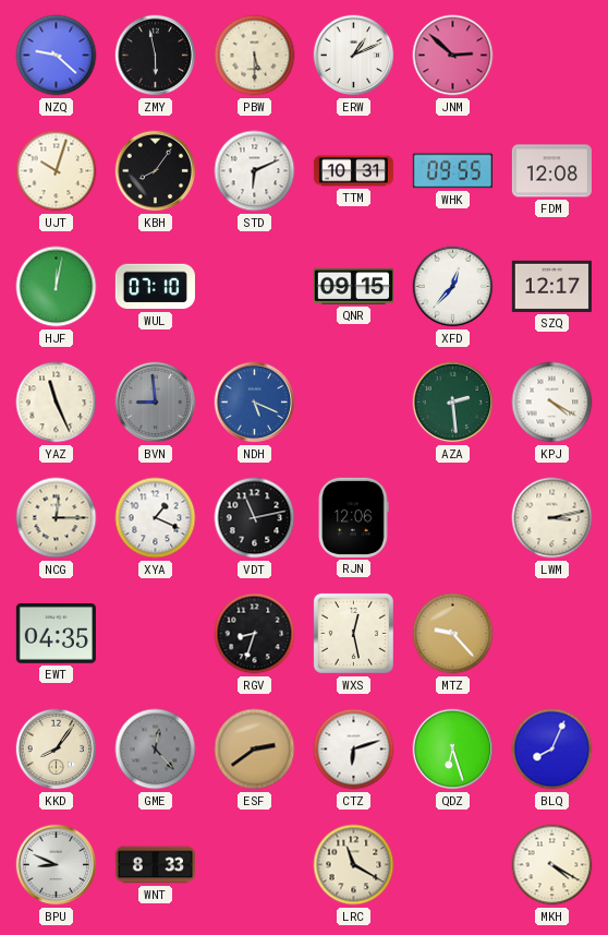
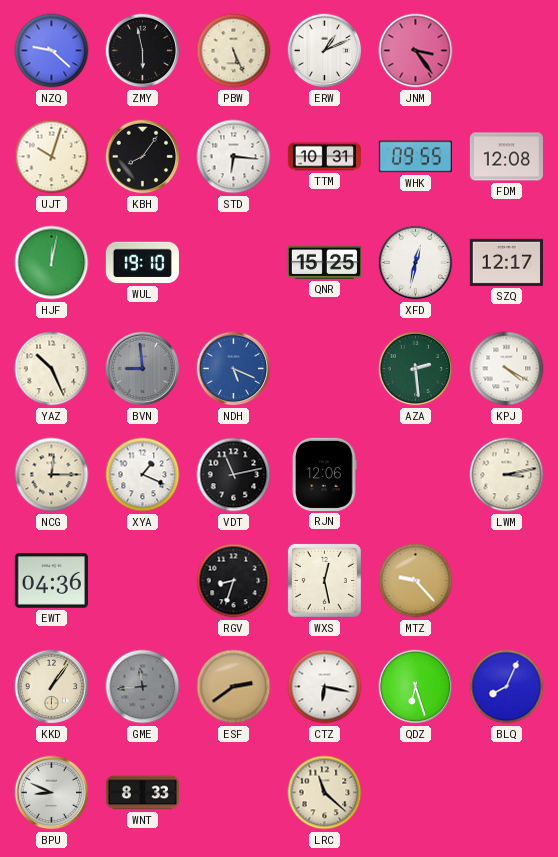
PBW: 5:30 -> 5:26 (234, 51)
JNM: 2:52 -> 3:24 (416, 51)
STD: 6:11 -> 6:16 (234, 157)
WUL: 07:10 -> 19:10 (142, 263)
QNR: 09:15 -> 15:25 (324, 262)
XFD: 12:37 -> 12:32 (416, 263)
YAZ: 11:26 -> 10:26 (52, 369)
EWT: 04:35 -> 04:36 (51, 581)
KKD: 8:06 -> 1:06 (52, 687)
GME: 12:23 -> 11:44 (143, 687)
CTZ: 6:12 -> 6:17 (325, 687)
LRC: 11:20 -> 11:22 (325, 793)
MKH: 4:20 -> none (552, 865)
